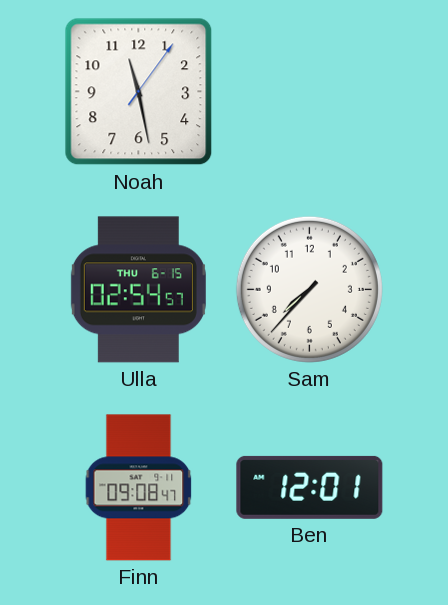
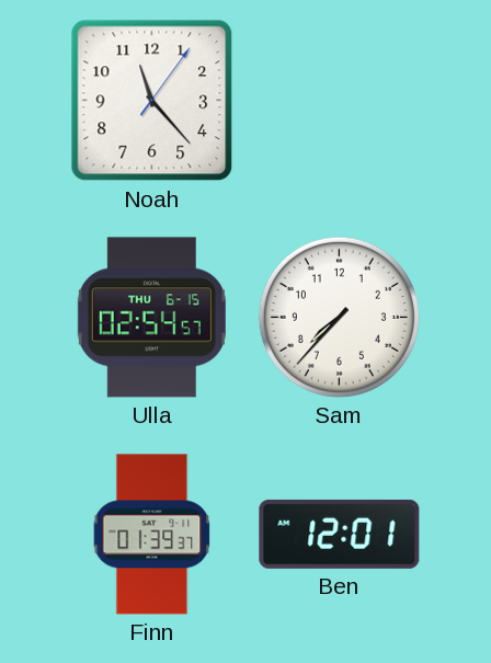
Noah: 11:28 -> 11:23 (152, 101)
Finn: 09:08 -> 01:39 (152, 535)
